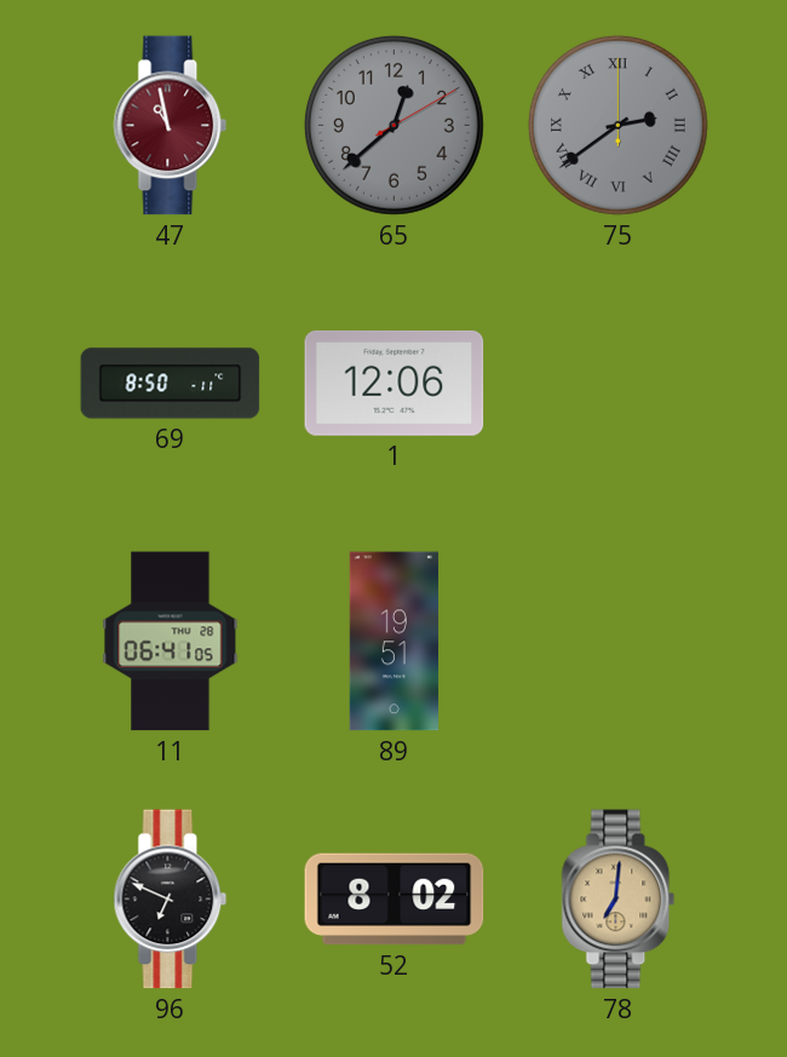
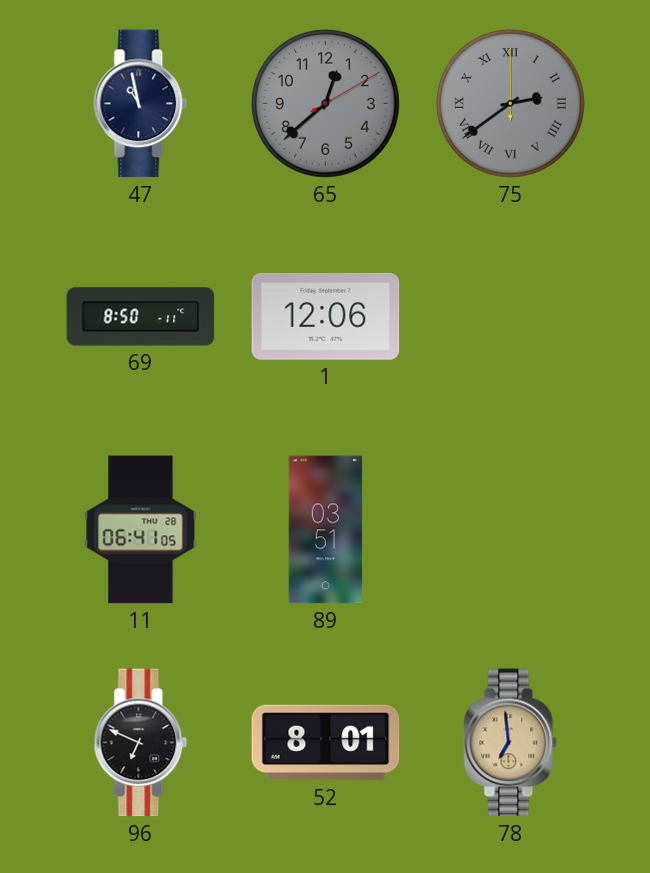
47 dial: burgundy -> navy (141, 104)
89: 19:51 -> 03:51 (326, 530)
52: 8:02 -> 8:01 (326, 743)
78: 7:01 -> 6:59 (511, 743)
